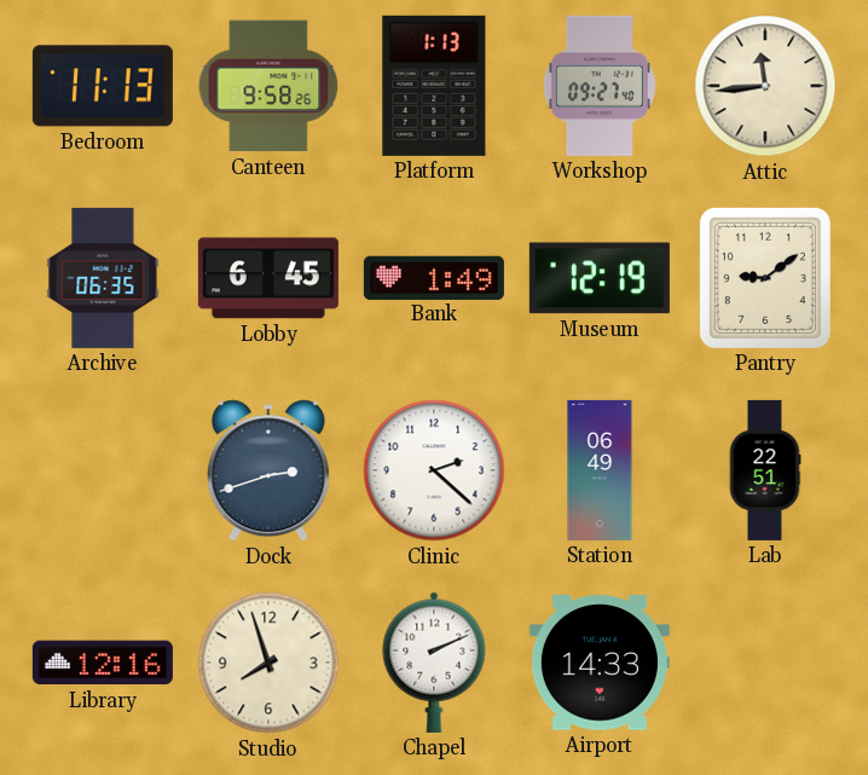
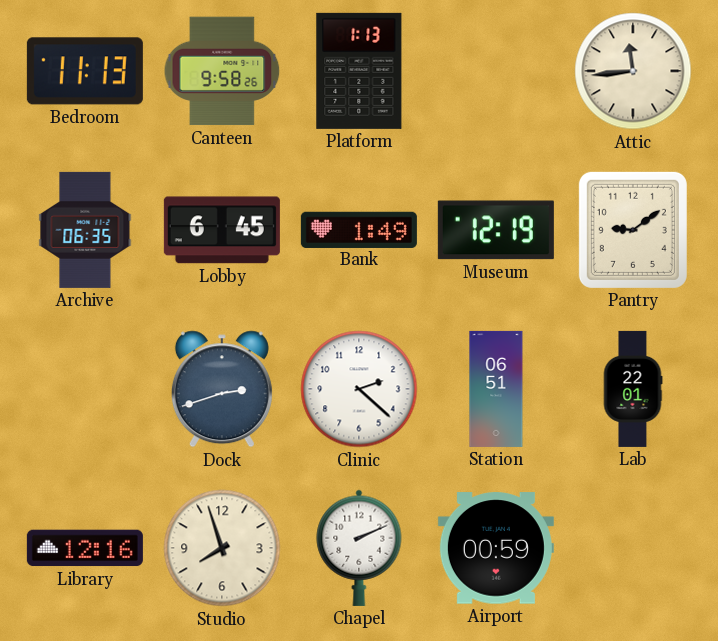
Workshop: 09:27 -> none (600, 86)
Station: 06:49 -> 06:51 (496, 389)
Lab: 22:51 -> 22:01 (633, 389)
Airport: 14:33 -> 00:59 (496, 548)
